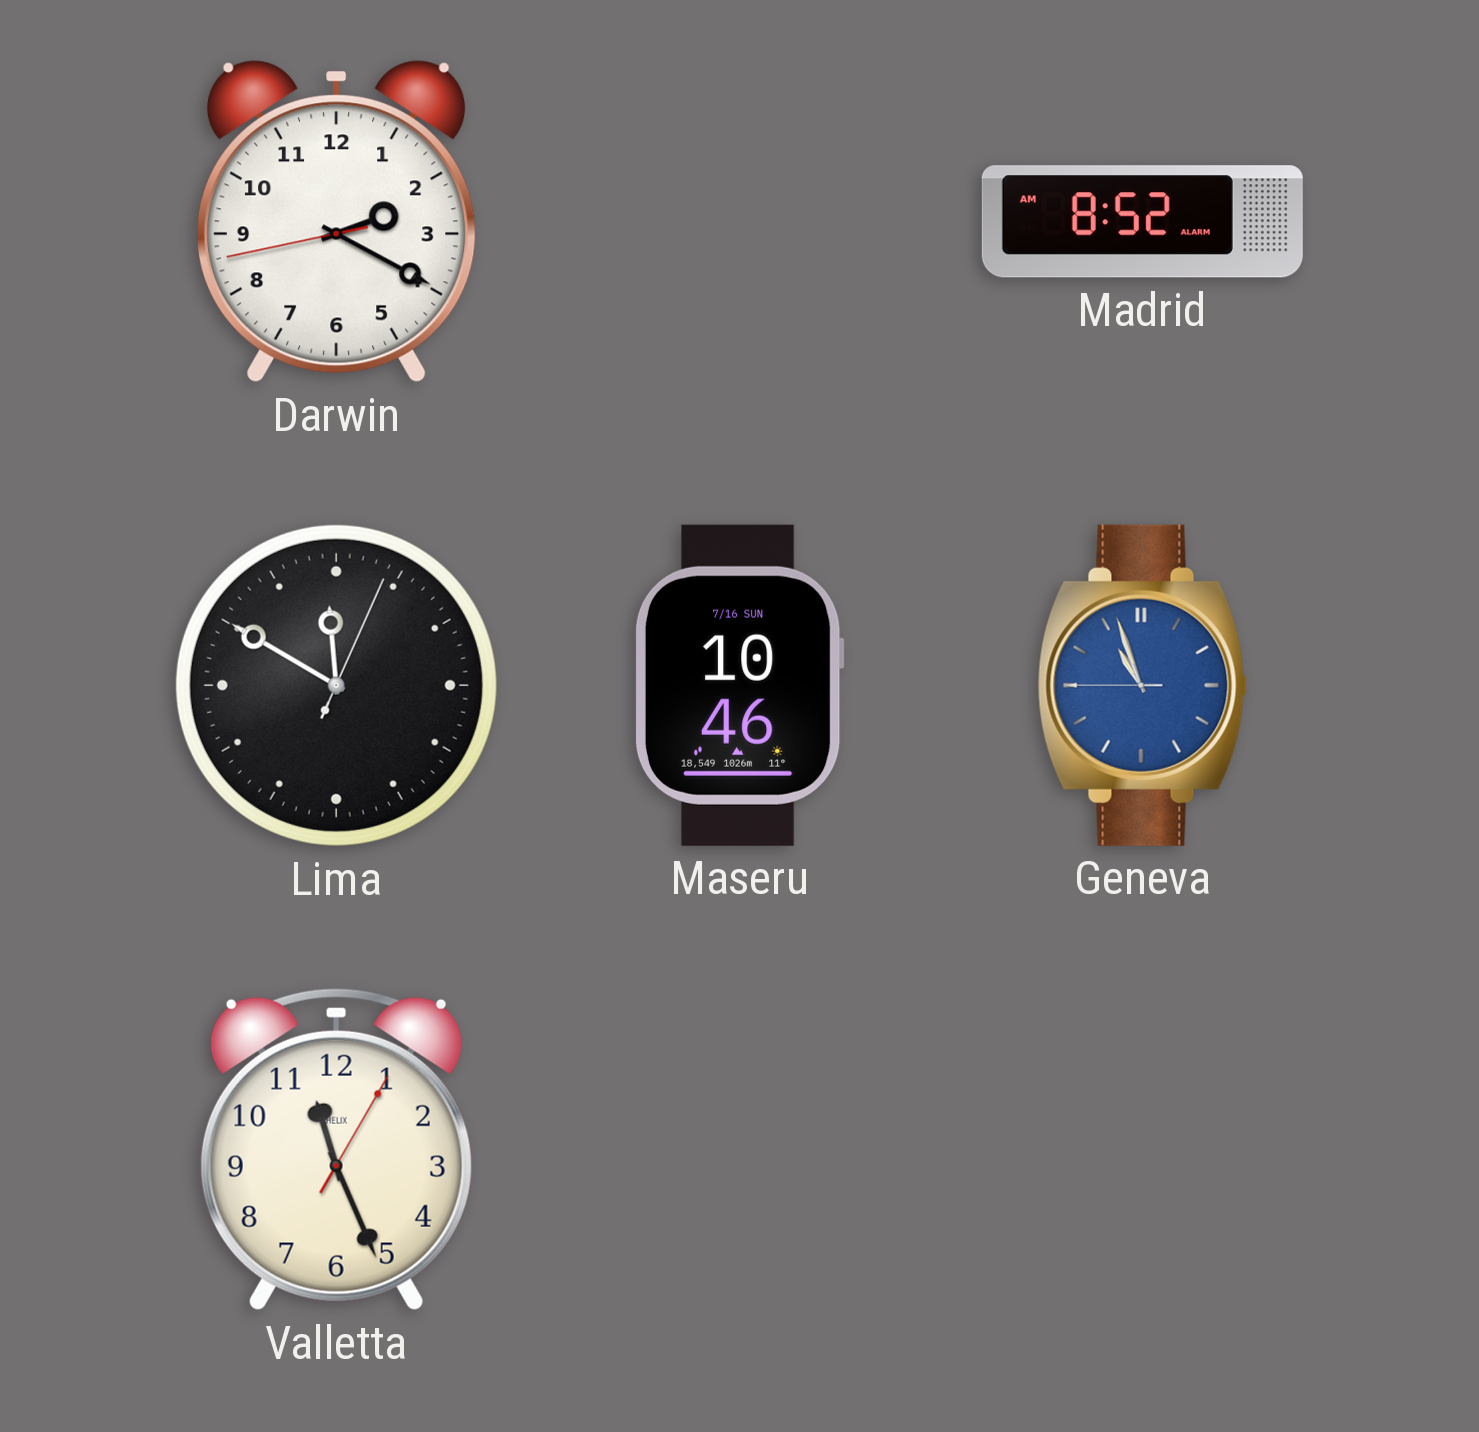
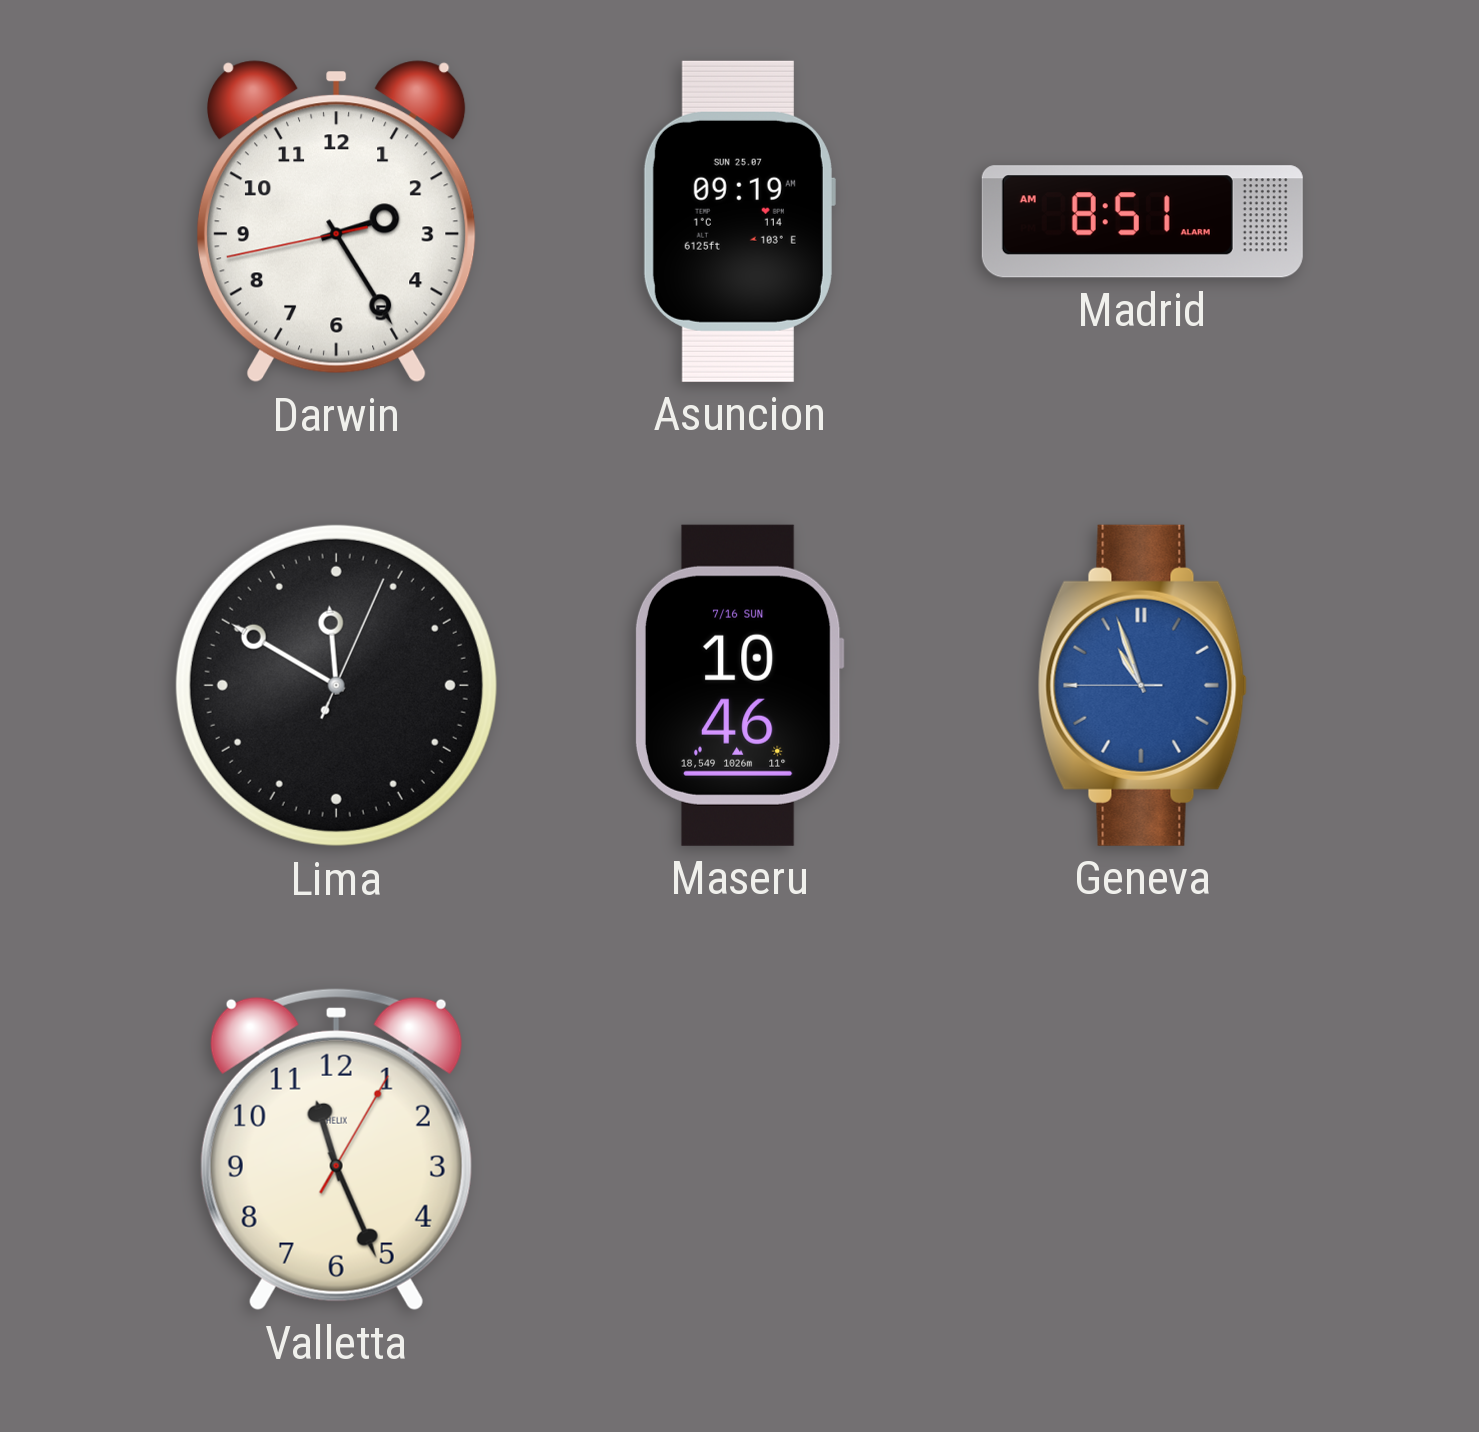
Darwin: 2:19 -> 2:24 (336, 222)
Asuncion: none -> 09:19 (739, 221)
Madrid: 8:52 -> 8:51 (1142, 222)
